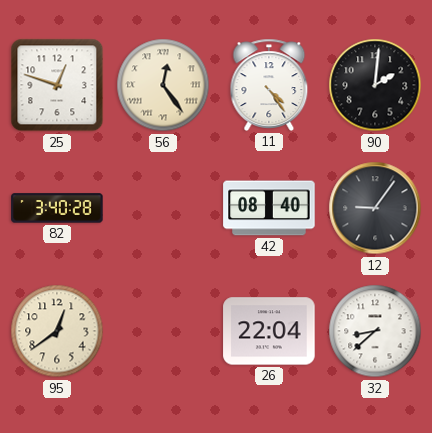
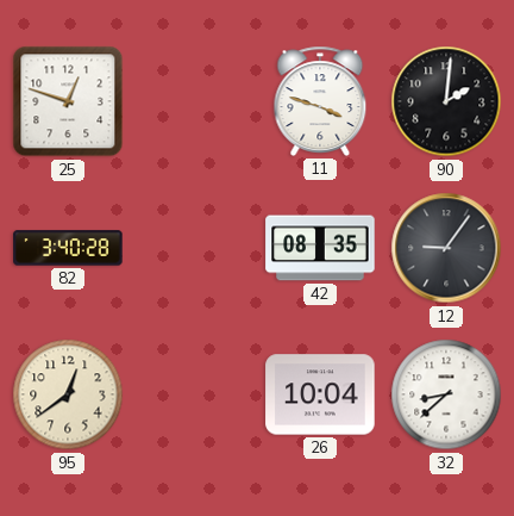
56: 12:24 -> none (163, 85)
11: 4:24 -> 3:48 (320, 101)
42: 08:40 -> 08:35 (320, 248)
26: 22:04 -> 10:04 (320, 394)
